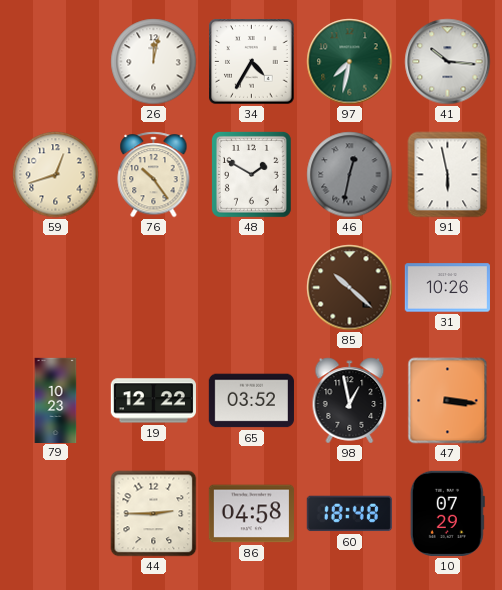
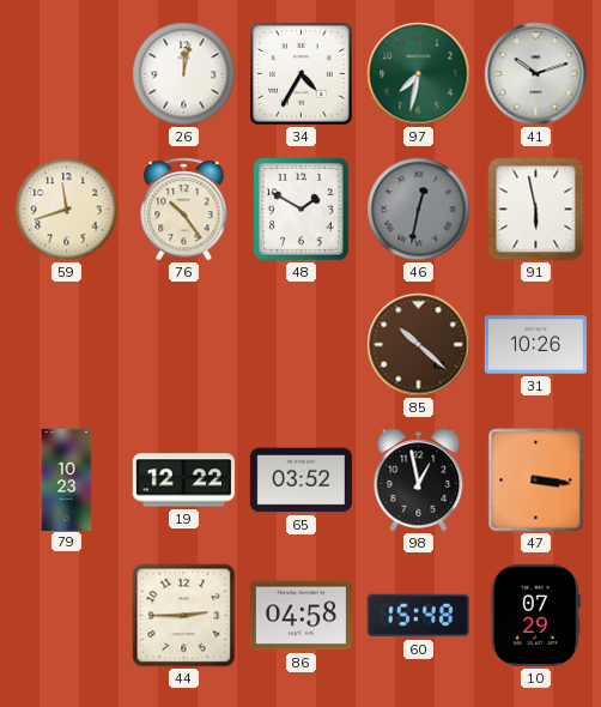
41: 10:16 -> 10:12 (536, 74)
59: 12:42 -> 11:42 (67, 210)
60: 18:48 -> 15:48 (418, 616)
